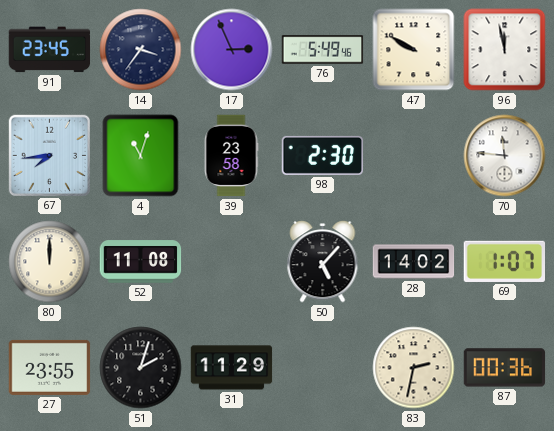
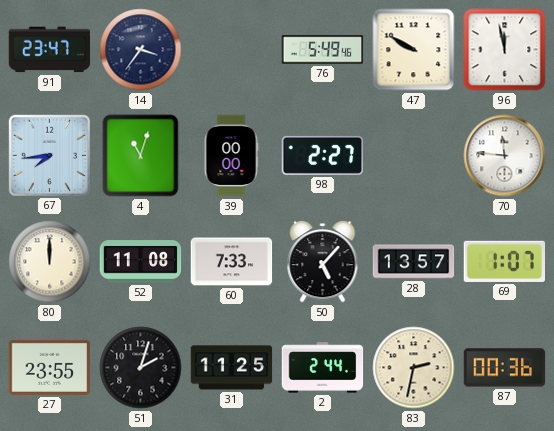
91: 23:45 -> 23:47 (50, 50)
17: 2:56 -> none (232, 50)
39: 23:58 -> 00:00 (231, 156)
98: 2:30 -> 2:27 (323, 155)
60: none -> 7:33 (232, 262)
28: 14:02 -> 13:57 (414, 262)
31: 11:29 -> 11:25 (232, 368)
2: none -> 2:44 (323, 368)
